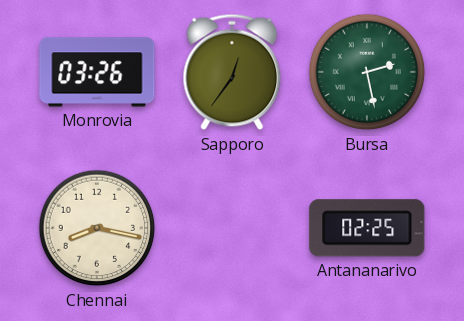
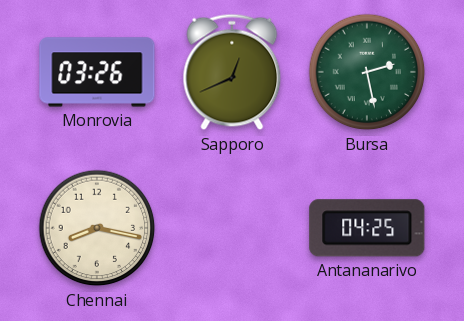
Sapporo: 12:36 -> 12:41 (232, 72)
Antananarivo: 02:25 -> 04:25 (367, 228)
